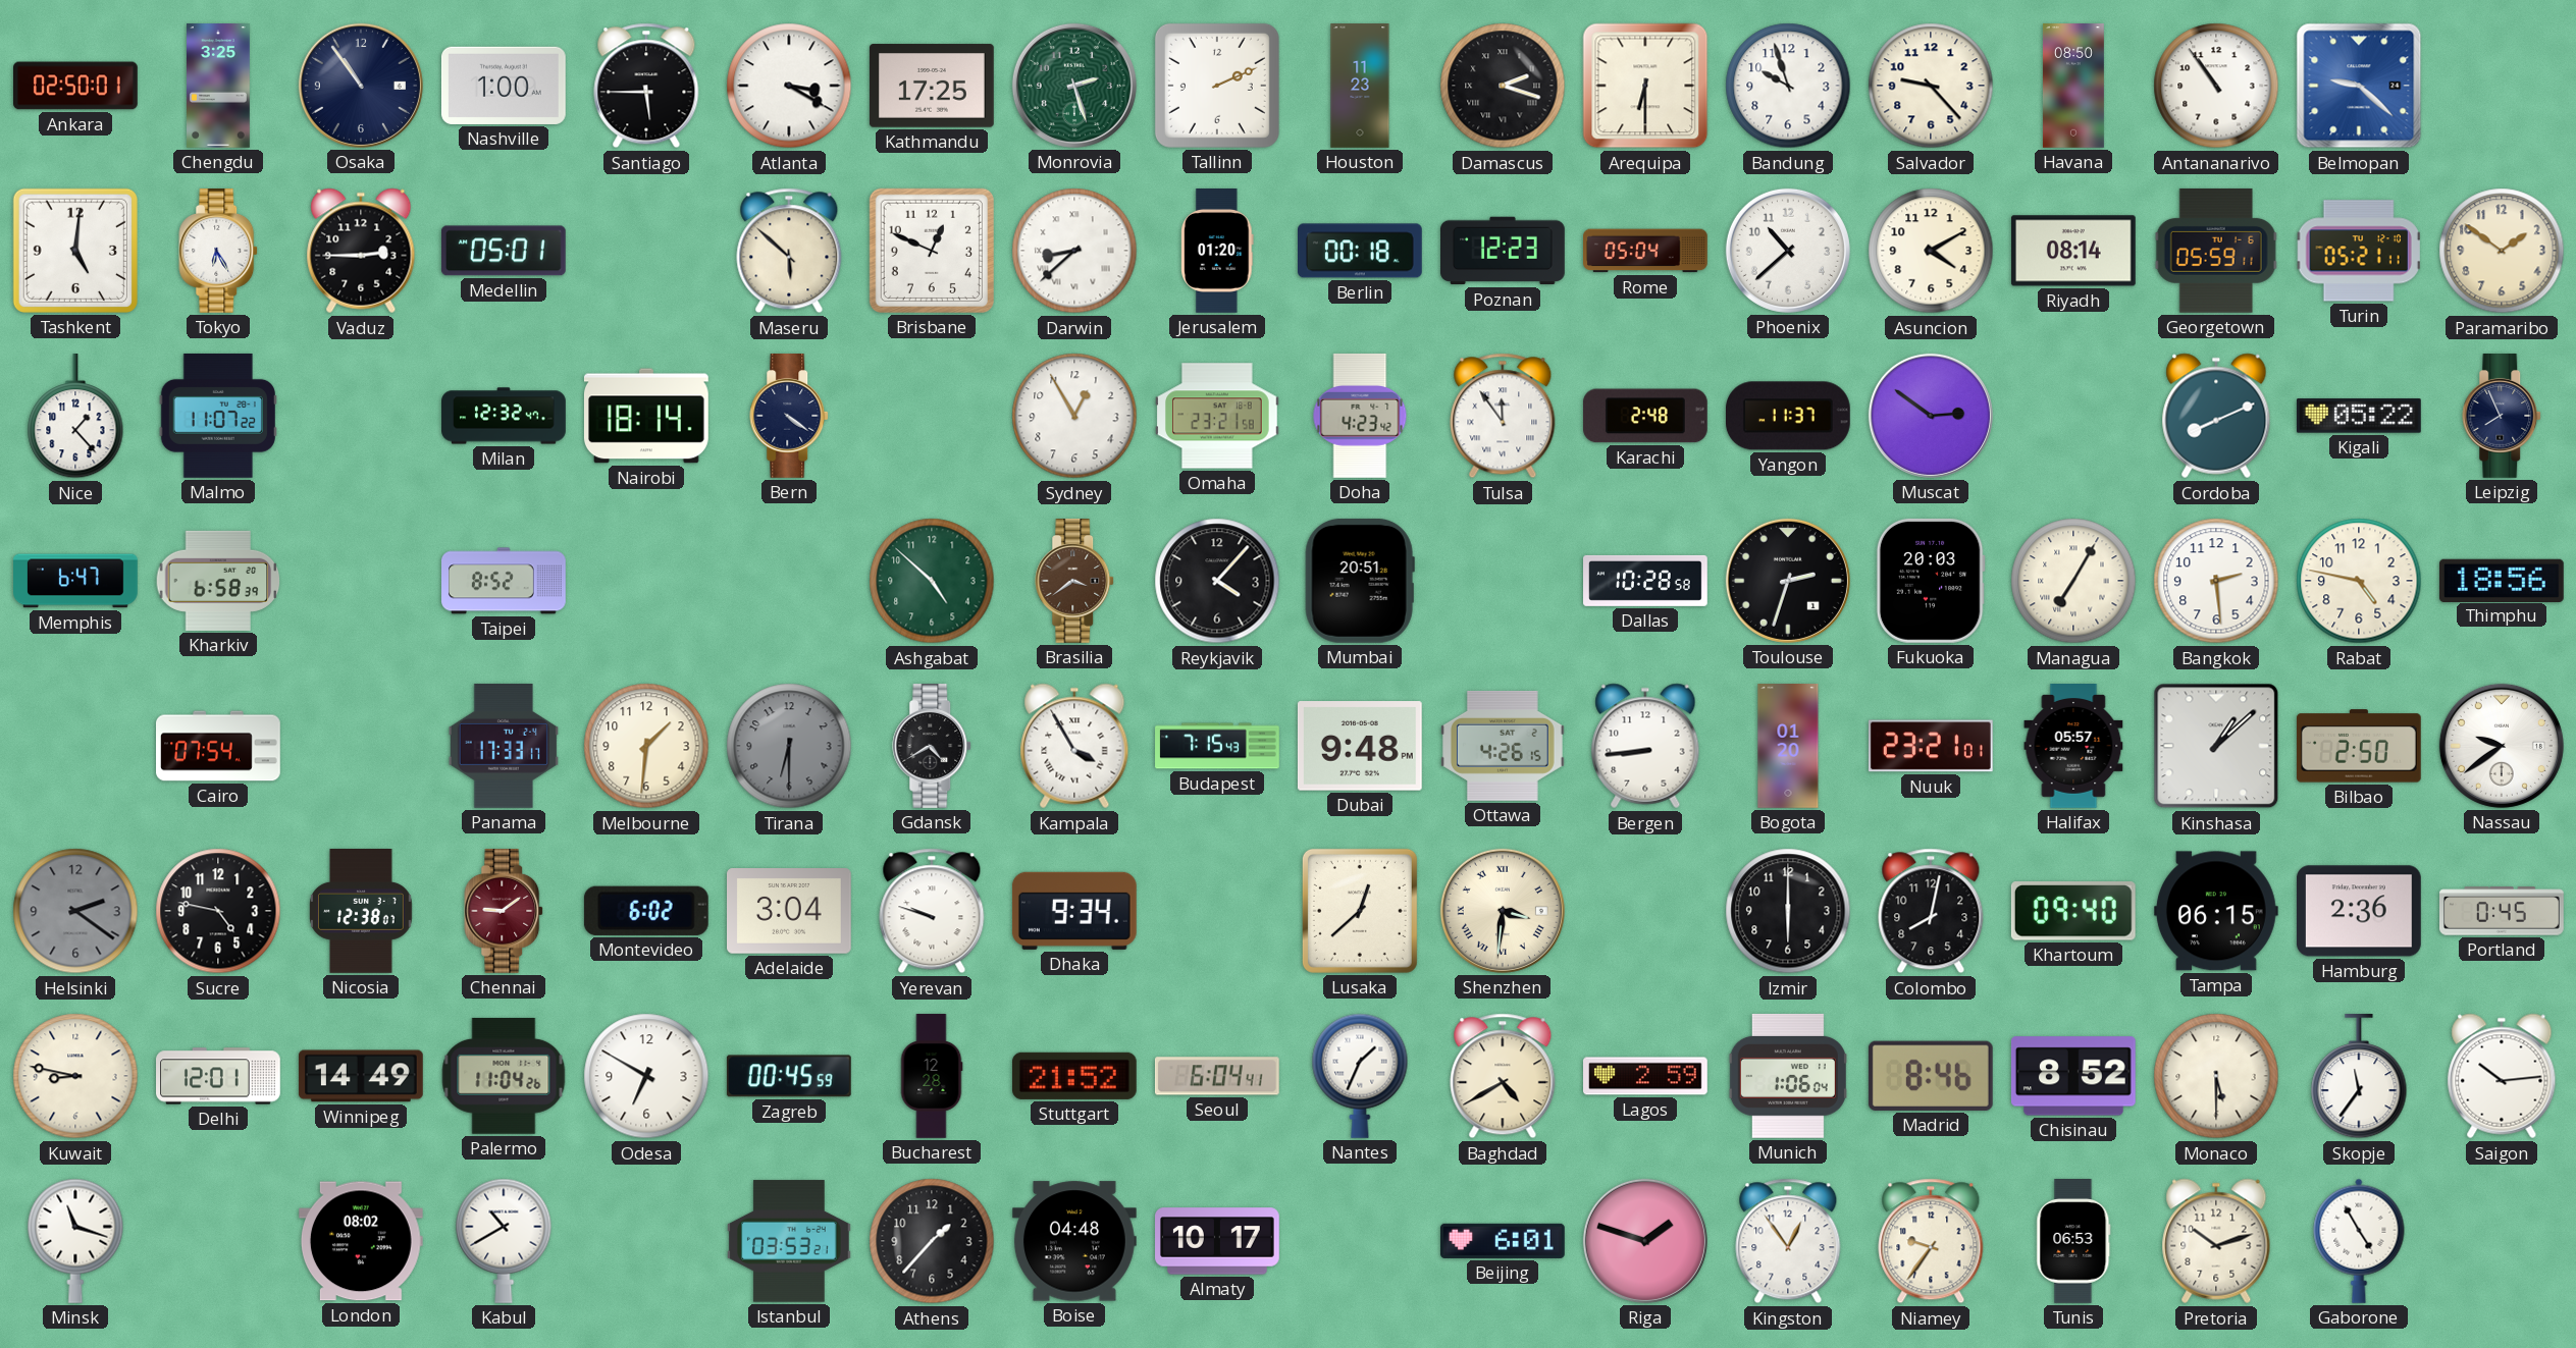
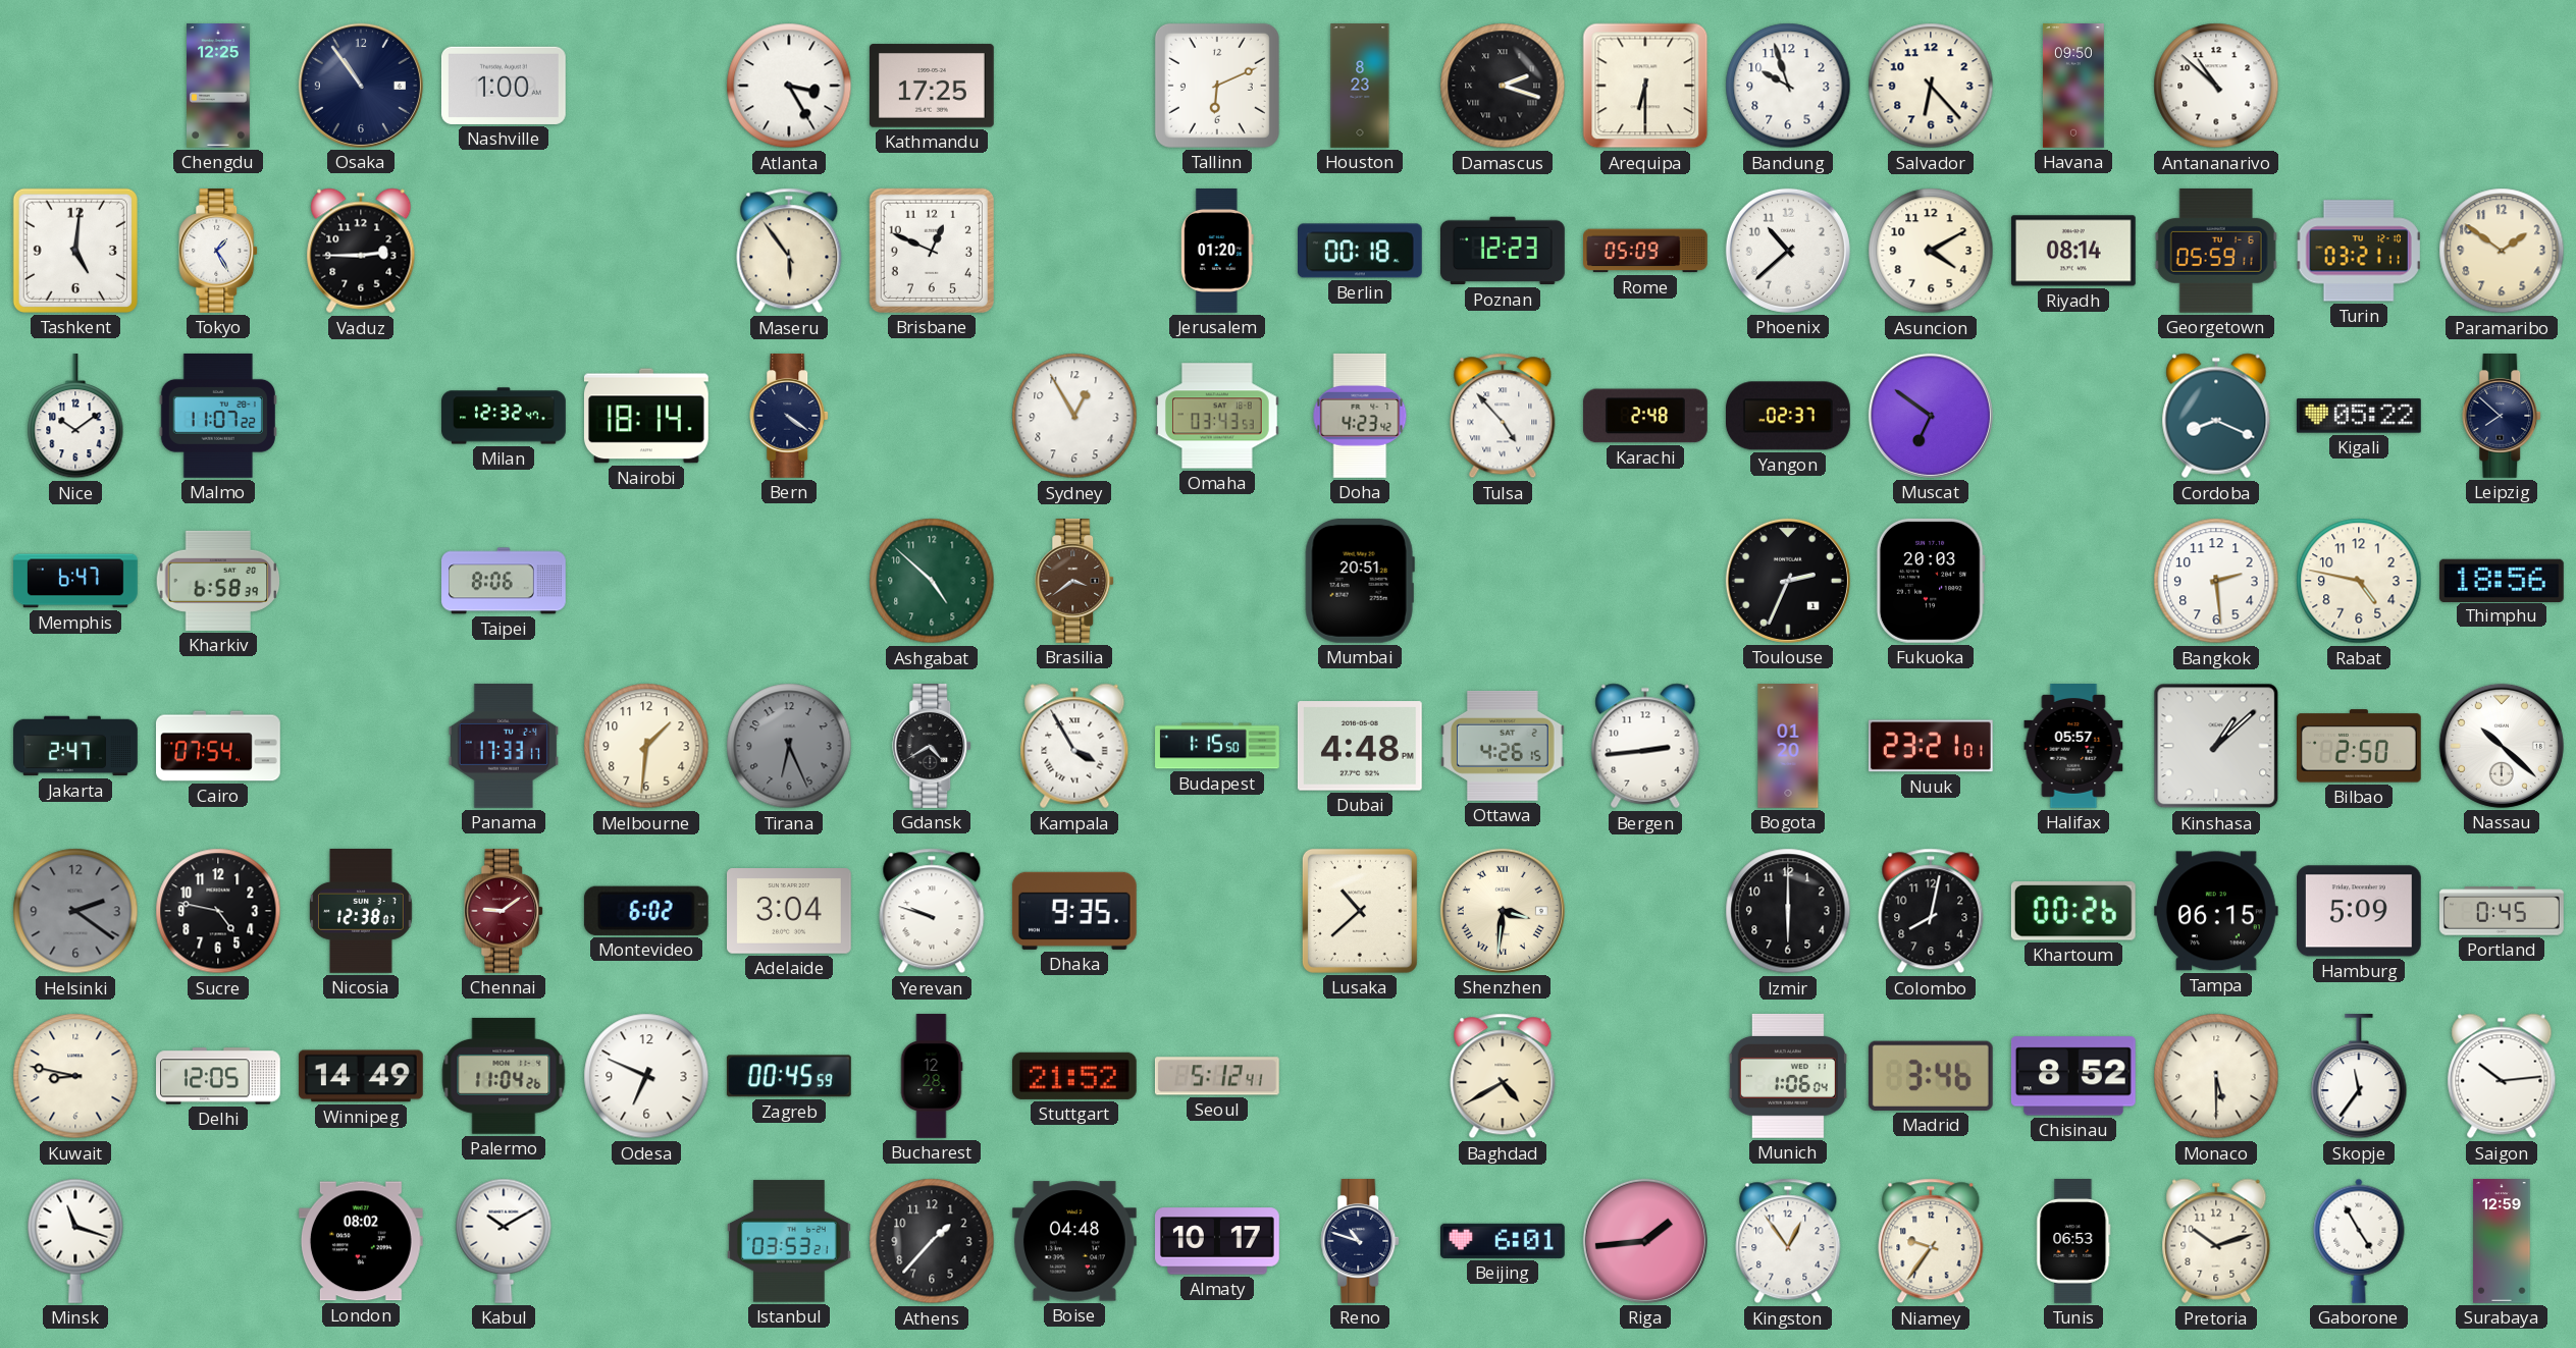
Ankara: 02:50 -> none (75, 86)
Chengdu: 3:25 -> 12:25 (219, 87)
Santiago: 5:45 -> none (646, 86)
Atlanta: 3:20 -> 3:25 (789, 86)
Monrovia: 2:27 -> none (1074, 86)
Tallinn: 2:11 -> 6:11 (1217, 86)
Houston: 11:23 -> 8:23 (1360, 86)
Salvador: 9:23 -> 6:23 (1931, 86)
Havana: 08:50 -> 09:50 (2073, 87)
Antananarivo: 10:54 -> 10:52 (2216, 86)
Belmopan: 9:22 -> none (2359, 86)
Tokyo: 6:25 -> 1:25 (219, 252)
Medellin: 05:01 -> none (504, 251)
Maseru: 5:52 -> 5:54 (789, 251)
Darwin: 8:38 -> none (1074, 251)
Rome: 05:04 -> 05:09 (1646, 251)
Turin: 05:21 -> 03:21 (2359, 251)
Nice: 1:23 -> 10:09 (75, 416)
Omaha: 23:21 -> 03:43 (1218, 416)
Tulsa: 11:54 -> 4:53 (1503, 416)
Yangon: 11:37 -> 02:37 (1788, 416)
Muscat: 2:51 -> 6:51 (1931, 416)
Cordoba: 8:11 -> 8:19 (2216, 416)
Leipzig: 7:56 -> 7:52 (2503, 417)
Taipei: 8:52 -> 8:06 (505, 581)
Reykjavik: 4:07 -> none (1217, 581)
Dallas: 10:28 -> none (1646, 581)
Toulouse: 2:33 -> 2:34 (1788, 581)
Managua: 7:05 -> none (2073, 581)
Jakarta: none -> 2:47 (75, 746)
Tirana: 6:30 -> 6:26 (789, 746)
Budapest: 7:15 -> 1:15 (1217, 746)
Dubai: 9:48 -> 4:48 (1360, 746)
Bergen: 8:44 -> 2:44 (1645, 746)
Nassau: 9:39 -> 10:22 (2502, 746)
Dhaka: 9:34 -> 9:35 (1074, 911)
Lusaka: 12:38 -> 10:38 (1360, 911)
Khartoum: 09:40 -> 00:26 (2073, 911)
Hamburg: 2:36 -> 5:09 (2359, 911)
Delhi: 12:01 -> 12:05 (219, 1076)
Odesa: 6:50 -> 6:49 (646, 1076)
Seoul: 6:04 -> 5:12 (1217, 1076)
Nantes: 1:34 -> none (1360, 1076)
Lagos: 2:59 -> none (1646, 1076)
Madrid: 8:46 -> 3:46 (1931, 1076)
Kabul: 10:40 -> 10:10 (504, 1241)
Reno: none -> 10:48 (1361, 1242)
Riga: 1:48 -> 1:44 (1645, 1241)
Surabaya: none -> 12:59 (2502, 1241)
